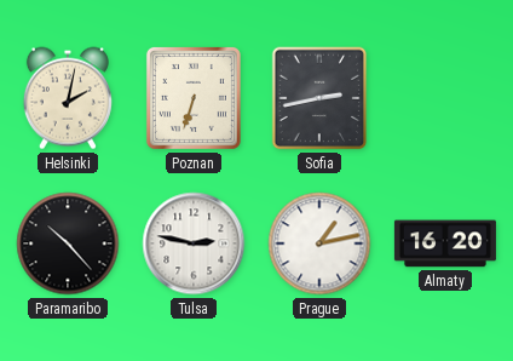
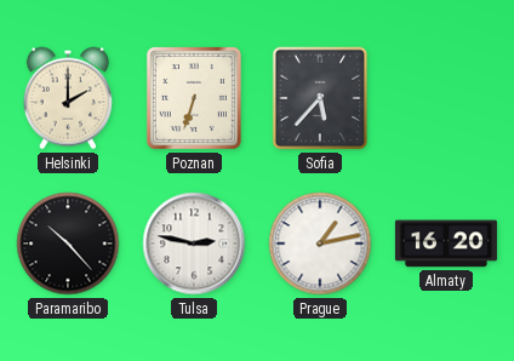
Helsinki: 2:02 -> 2:00 (68, 98)
Sofia: 2:43 -> 5:37 (320, 98)
